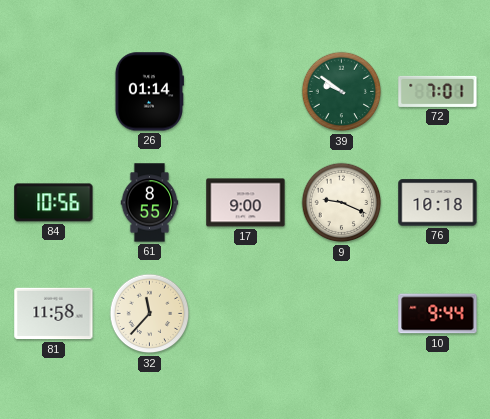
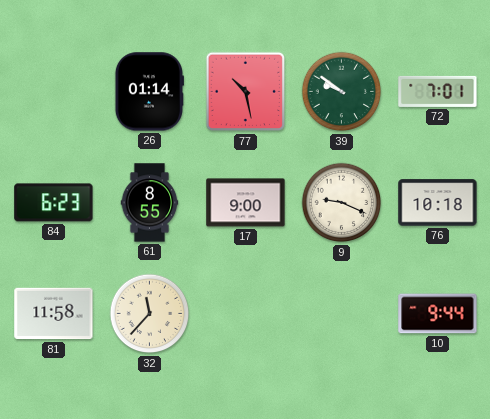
77: none -> 10:28 (246, 92)
84: 10:56 -> 6:23 (54, 203)
